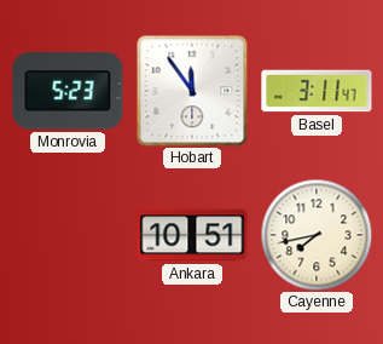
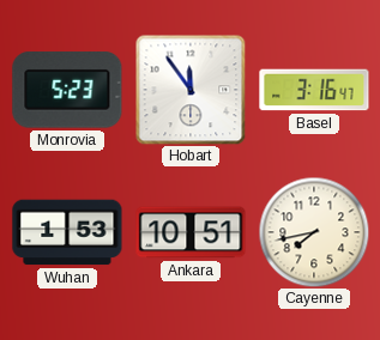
Basel: 3:11 -> 3:16 (314, 90)
Wuhan: none -> 1:53 (67, 232)
